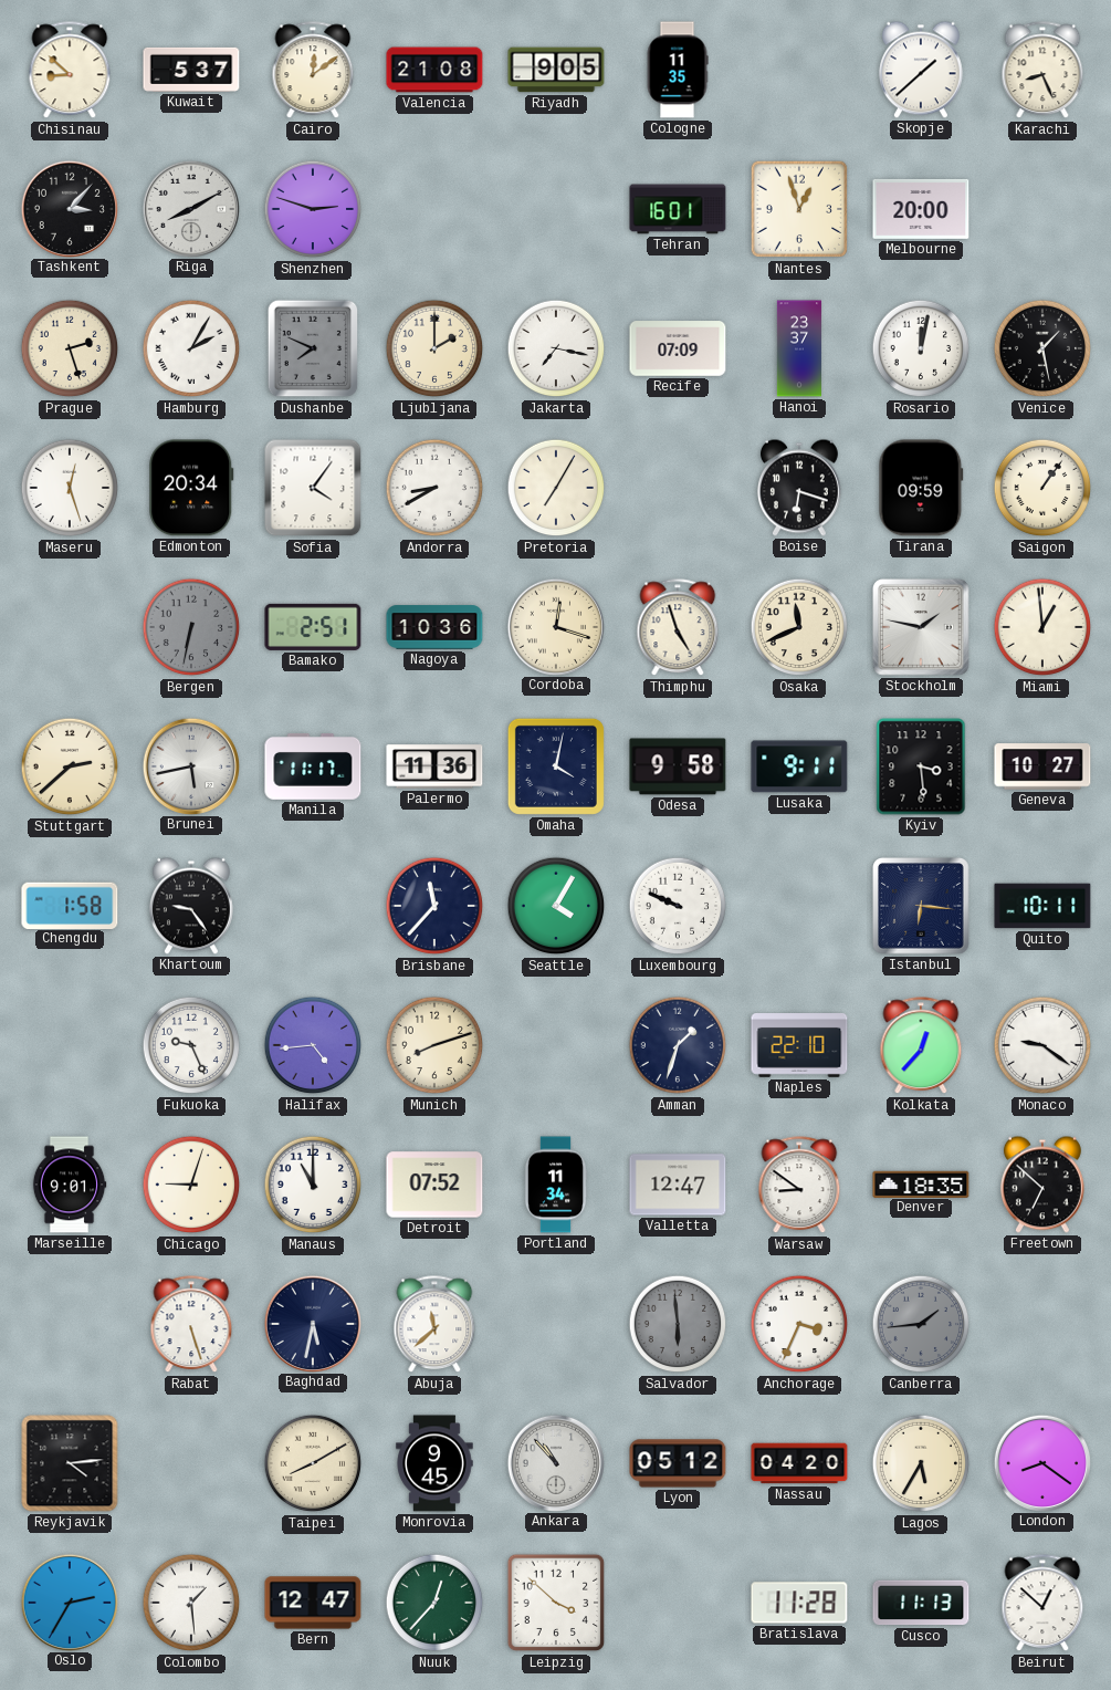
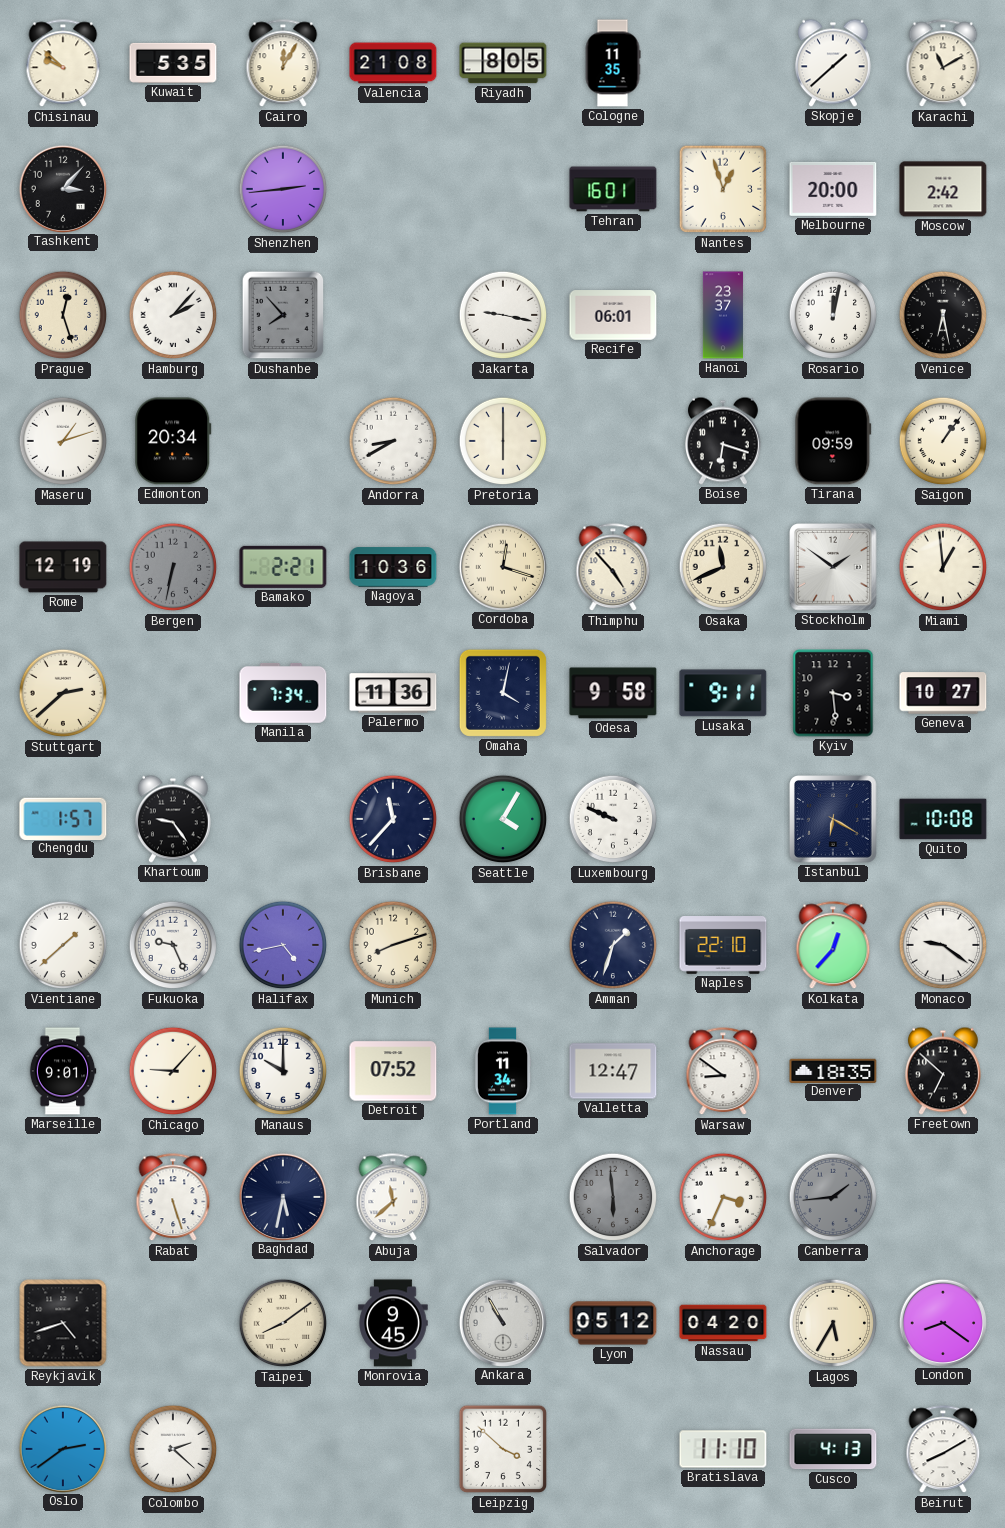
Chisinau: 8:52 -> 9:52 (63, 64)
Kuwait: 5:37 -> 5:35 (173, 63)
Cairo: 12:09 -> 12:05 (283, 64)
Riyadh: 9:05 -> 8:05 (503, 63)
Karachi: 8:26 -> 11:10 (943, 64)
Riga: 8:10 -> none (190, 208)
Shenzhen: 2:48 -> 2:44 (283, 189)
Moscow: none -> 2:42 (943, 189)
Prague: 2:27 -> 12:27 (63, 315)
Hamburg: 2:05 -> 2:07 (173, 315)
Dushanbe: 7:49 -> 7:53 (283, 315)
Ljubljana: 2:00 -> none (434, 348)
Jakarta: 7:17 -> 9:17 (503, 315)
Recife: 07:09 -> 06:01 (613, 315)
Venice: 1:28 -> 6:28 (943, 315)
Maseru: 12:27 -> 1:12 (63, 441)
Sofia: 4:06 -> none (313, 488)
Pretoria: 7:05 -> 6:00 (503, 441)
Rome: none -> 12:19 (63, 567)
Bamako: 2:51 -> 2:21 (283, 567)
Thimphu: 4:57 -> 4:53 (613, 568)
Stockholm: 1:47 -> 1:51 (833, 567)
Brunei: 5:43 -> none (190, 765)
Manila: 11:17 -> 7:34 (283, 694)
Chengdu: 1:58 -> 1:57 (63, 818)
Istanbul: 6:16 -> 6:20 (833, 819)
Quito: 10:11 -> 10:08 (943, 819)
Vientiane: none -> 1:38 (63, 945)
Halifax: 4:44 -> 4:43 (283, 945)
Chicago: 9:03 -> 9:07 (173, 1071)
Manaus: 11:00 -> 10:00 (283, 1071)
Reykjavik: 4:14 -> 4:42 (63, 1323)
Taipei: 8:10 -> 8:09 (283, 1323)
Ankara: 10:53 -> 10:55 (502, 1322)
Oslo: 2:35 -> 2:39 (62, 1448)
Colombo: 1:29 -> 2:22 (173, 1449)
Bern: 12:47 -> none (313, 1603)
Nuuk: 12:37 -> none (434, 1603)
Bratislava: 11:28 -> 11:10 (723, 1449)
Cusco: 11:13 -> 4:13 (833, 1449)
Beirut: 12:52 -> 8:10 (943, 1450)
